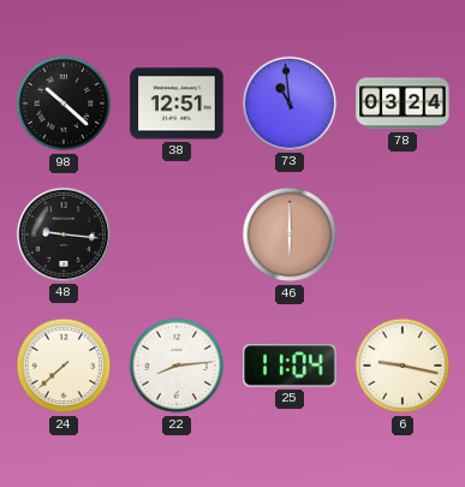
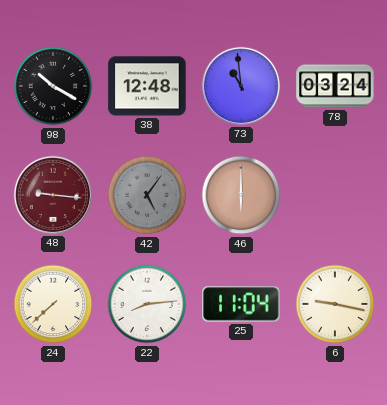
98: 10:22 -> 10:20 (53, 86)
38: 12:51 -> 12:48 (147, 86)
48 dial: black -> burgundy (53, 195)
42: none -> 5:06 (147, 195)
